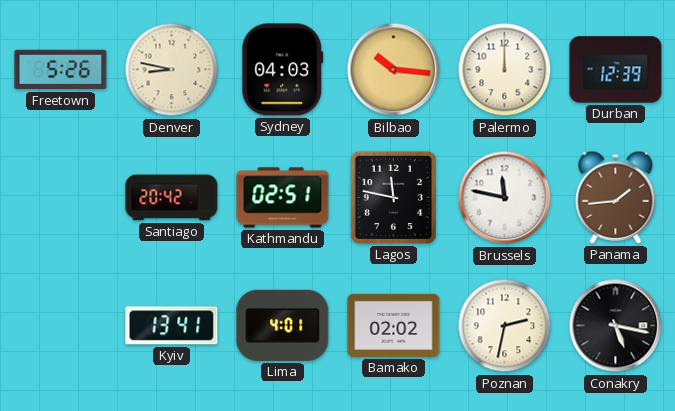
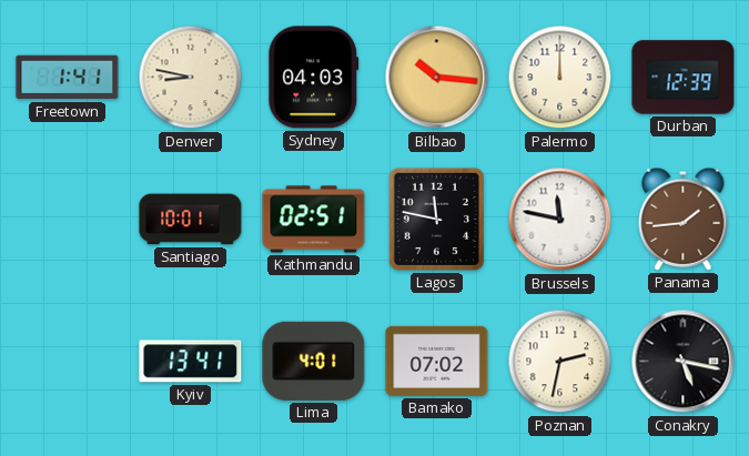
Freetown: 5:26 -> 1:41 (68, 78)
Santiago: 20:42 -> 10:01 (191, 220)
Bamako: 02:02 -> 07:02 (437, 361)
